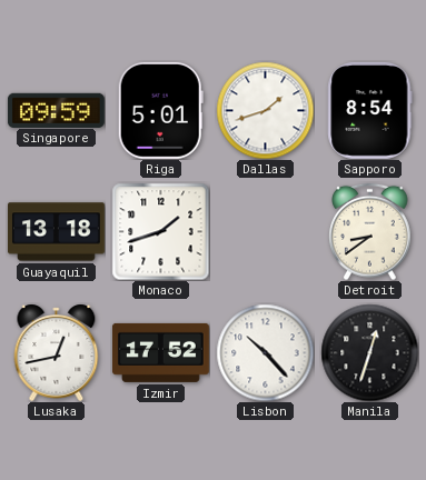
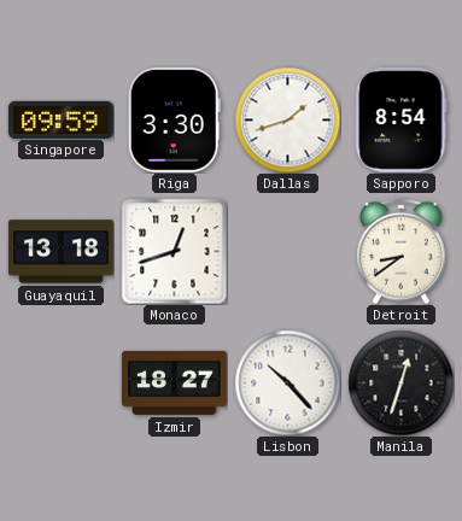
Riga: 5:01 -> 3:30 (174, 119)
Monaco: 1:42 -> 12:42 (174, 251)
Lusaka: 12:43 -> none (57, 352)
Izmir: 17:52 -> 18:27 (174, 382)
